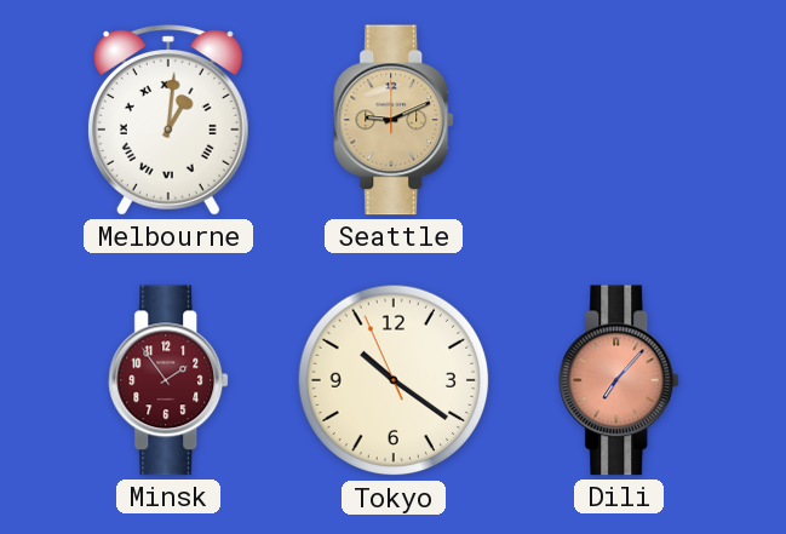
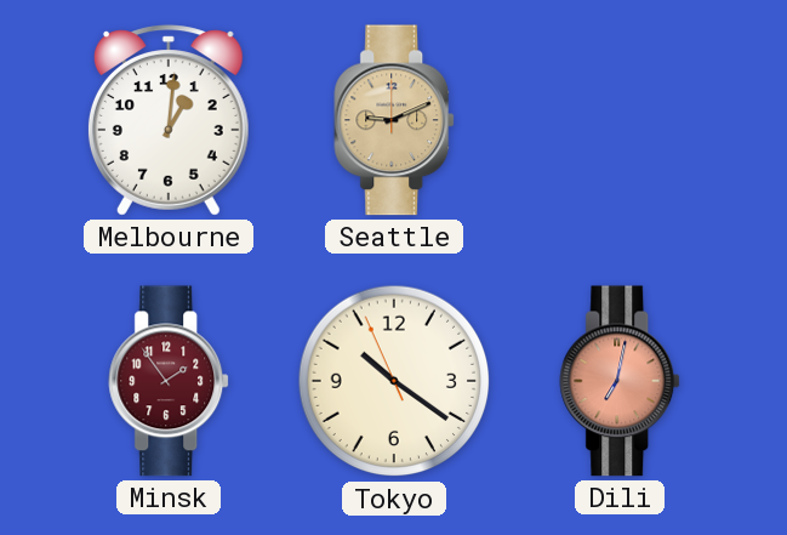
Melbourne numerals: Roman -> Arabic (169, 120)
Dili: 7:07 -> 7:02 (621, 381)
